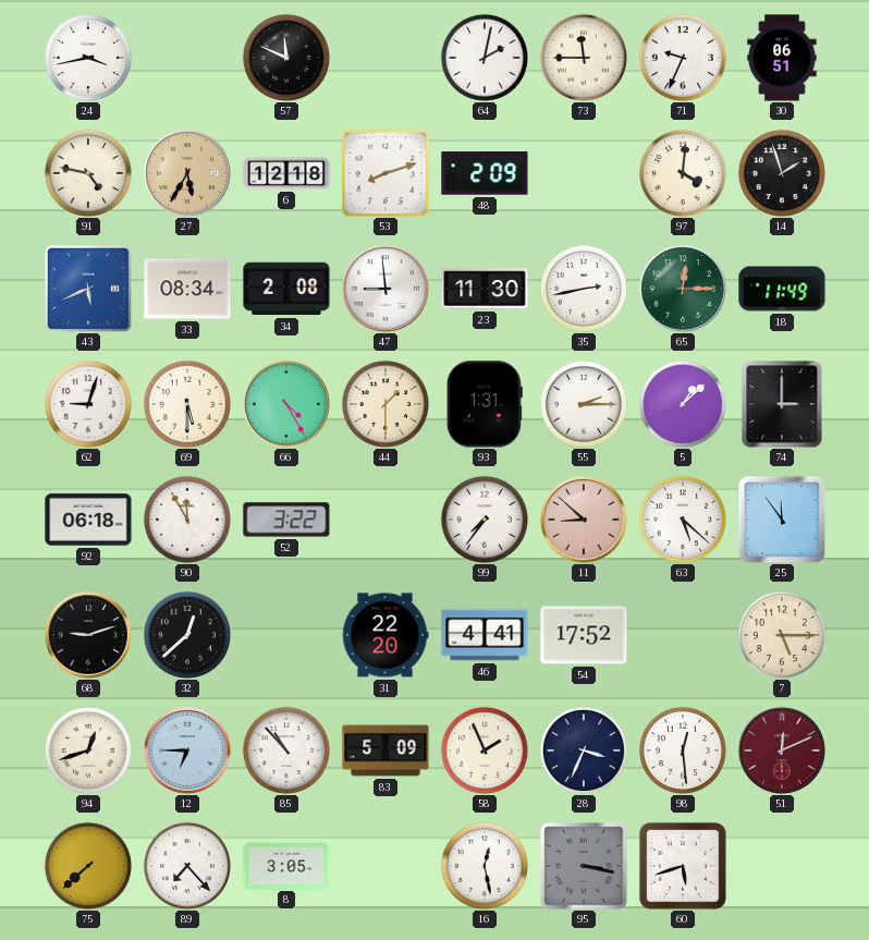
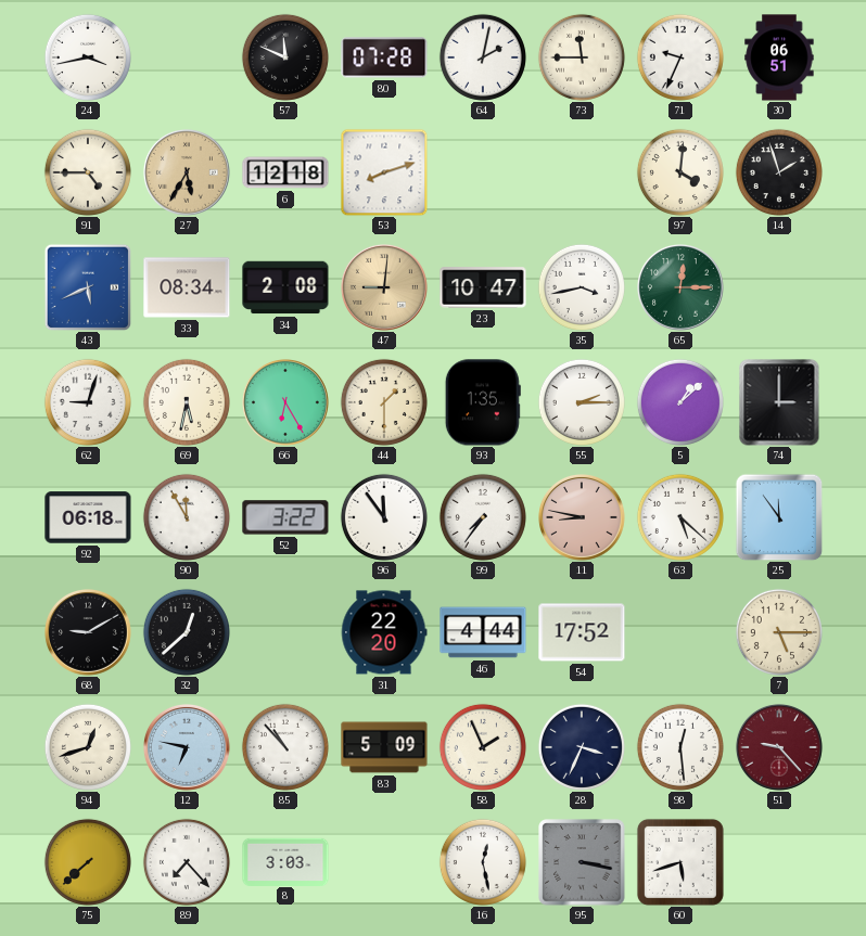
80: none -> 07:28 (384, 57)
91: 4:47 -> 4:45 (88, 172)
48: 2:09 -> none (485, 173)
47: 8:59 -> 9:01 (385, 289)
47 dial: white -> champagne (385, 289)
23: 11:30 -> 10:47 (483, 287)
35: 2:43 -> 3:43 (582, 287)
18: 11:49 -> none (782, 289)
69: 5:30 -> 5:32 (187, 402)
66: 4:25 -> 6:25 (286, 403)
93: 1:31 -> 1:35 (483, 402)
96: none -> 11:54 (384, 517)
11: 8:52 -> 8:47 (583, 518)
68: 9:12 -> 9:10 (89, 633)
46: 4:41 -> 4:44 (483, 632)
12: 6:45 -> 6:47 (188, 748)
51: 12:11 -> 9:23 (780, 748)
8: 3:05 -> 3:03 (285, 861)
